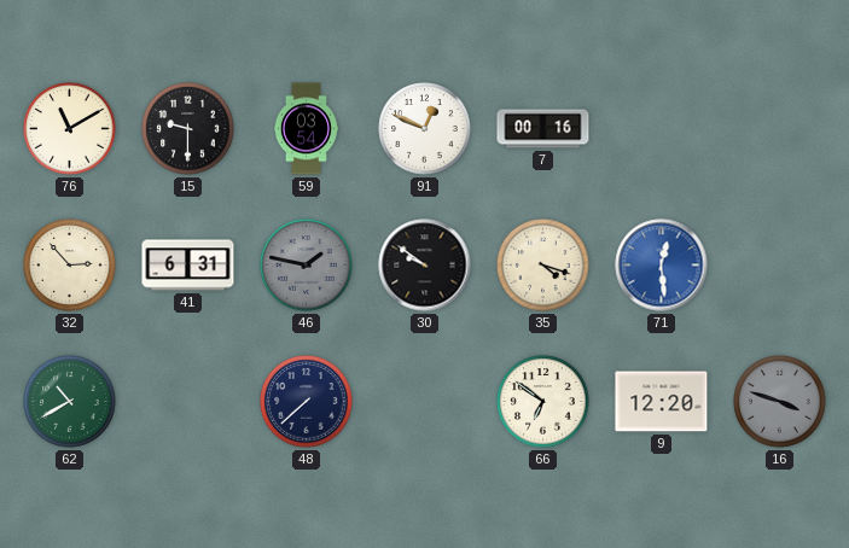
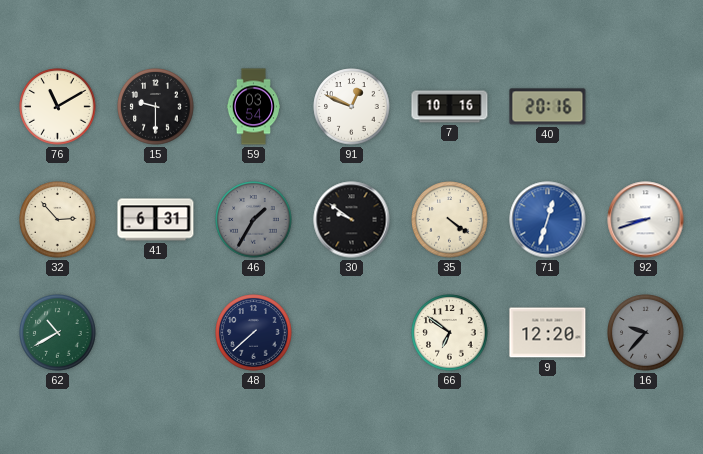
7: 00:16 -> 10:16 (450, 107)
40: none -> 20:16 (548, 107)
46: 1:47 -> 1:35 (254, 220)
35: 4:18 -> 4:21 (450, 220)
71: 12:29 -> 12:33 (548, 220)
92: none -> 8:42 (646, 220)
16: 3:48 -> 9:37 (646, 333)
